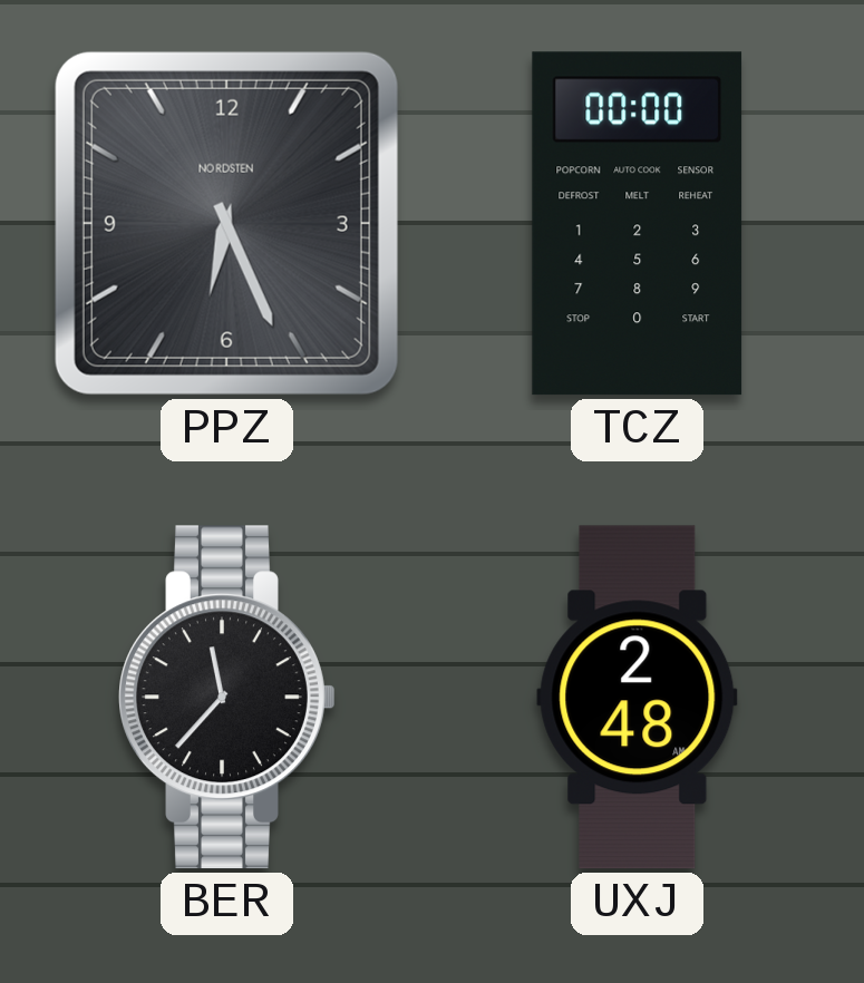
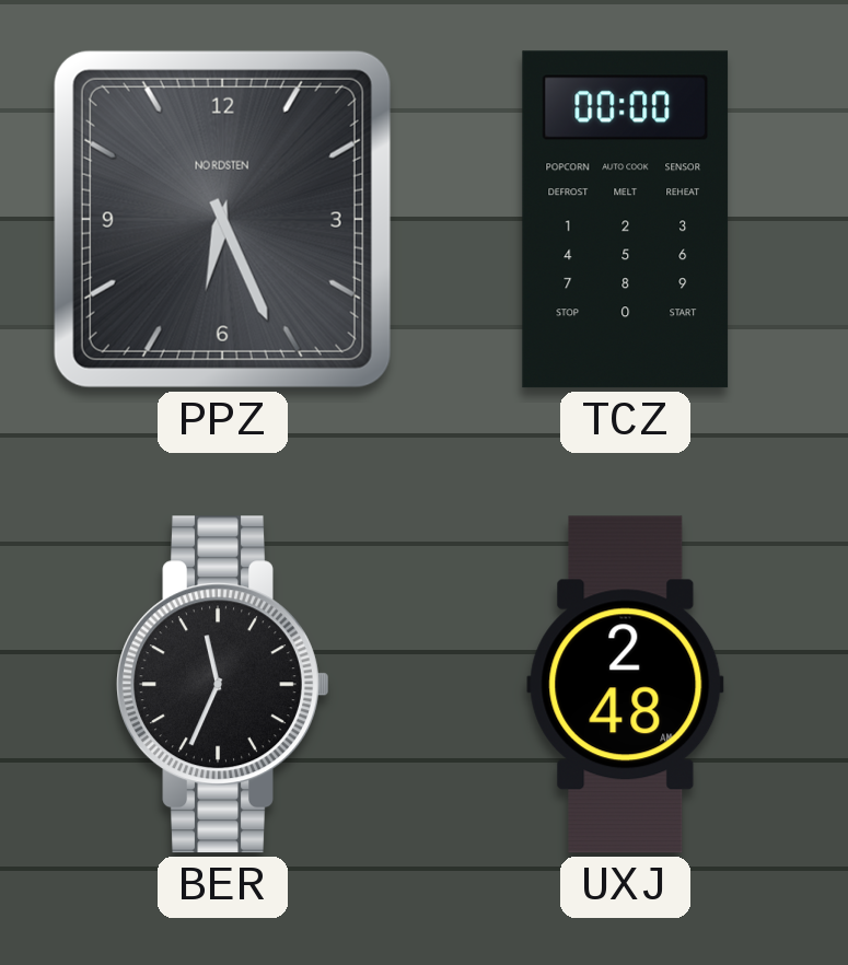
BER: 11:37 -> 11:34 (223, 685)
